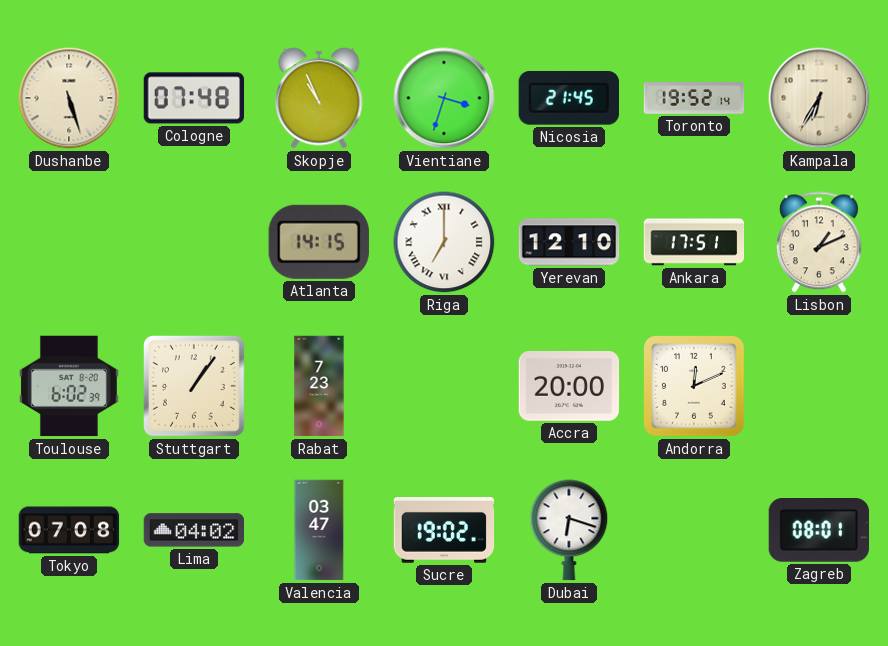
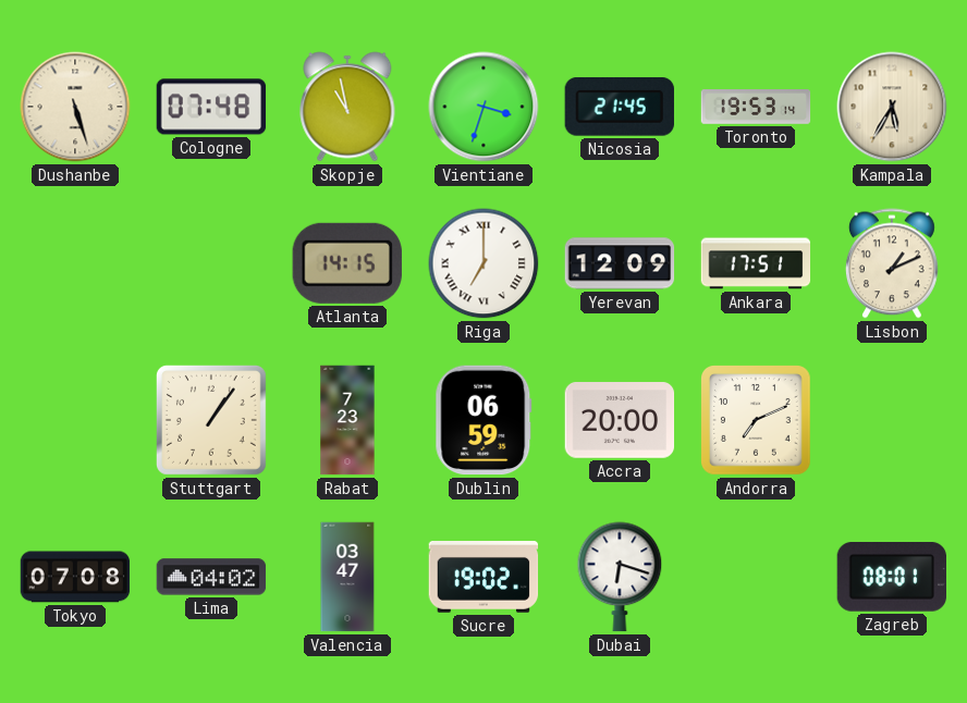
Skopje: 10:56 -> 10:58 (347, 107)
Toronto: 19:52 -> 19:53 (756, 108)
Kampala: 6:35 -> 5:35 (892, 107)
Yerevan: 12:10 -> 12:09 (620, 263)
Toulouse: 6:02 -> none (69, 386)
Dublin: none -> 06:59 (483, 420)
Andorra: 12:11 -> 7:11 (757, 421)
